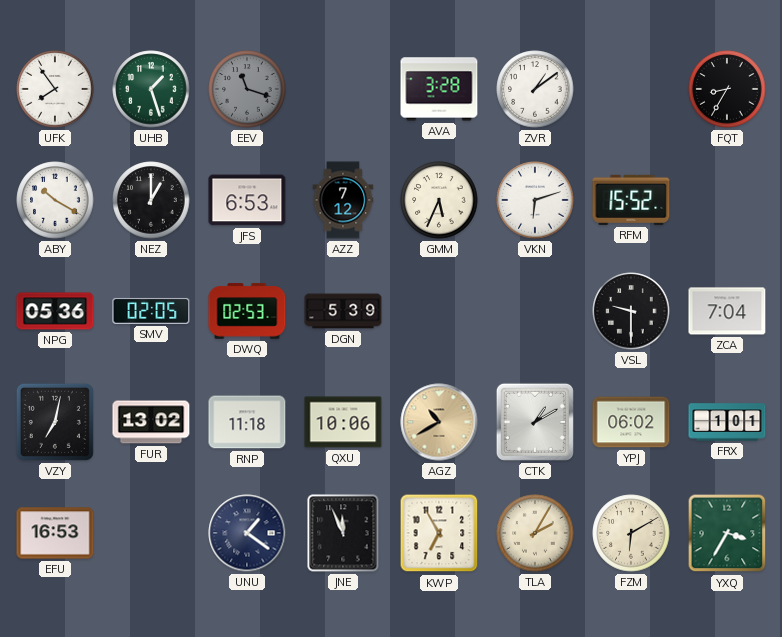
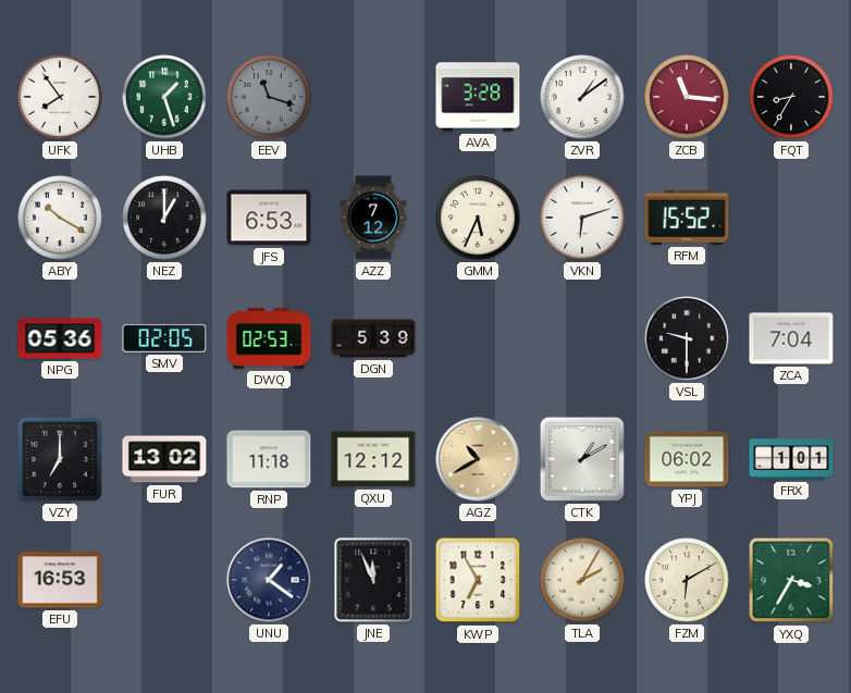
ZCB: none -> 11:16 (687, 97)
VZY: 7:02 -> 7:00 (60, 459)
QXU: 10:06 -> 12:12 (373, 459)
